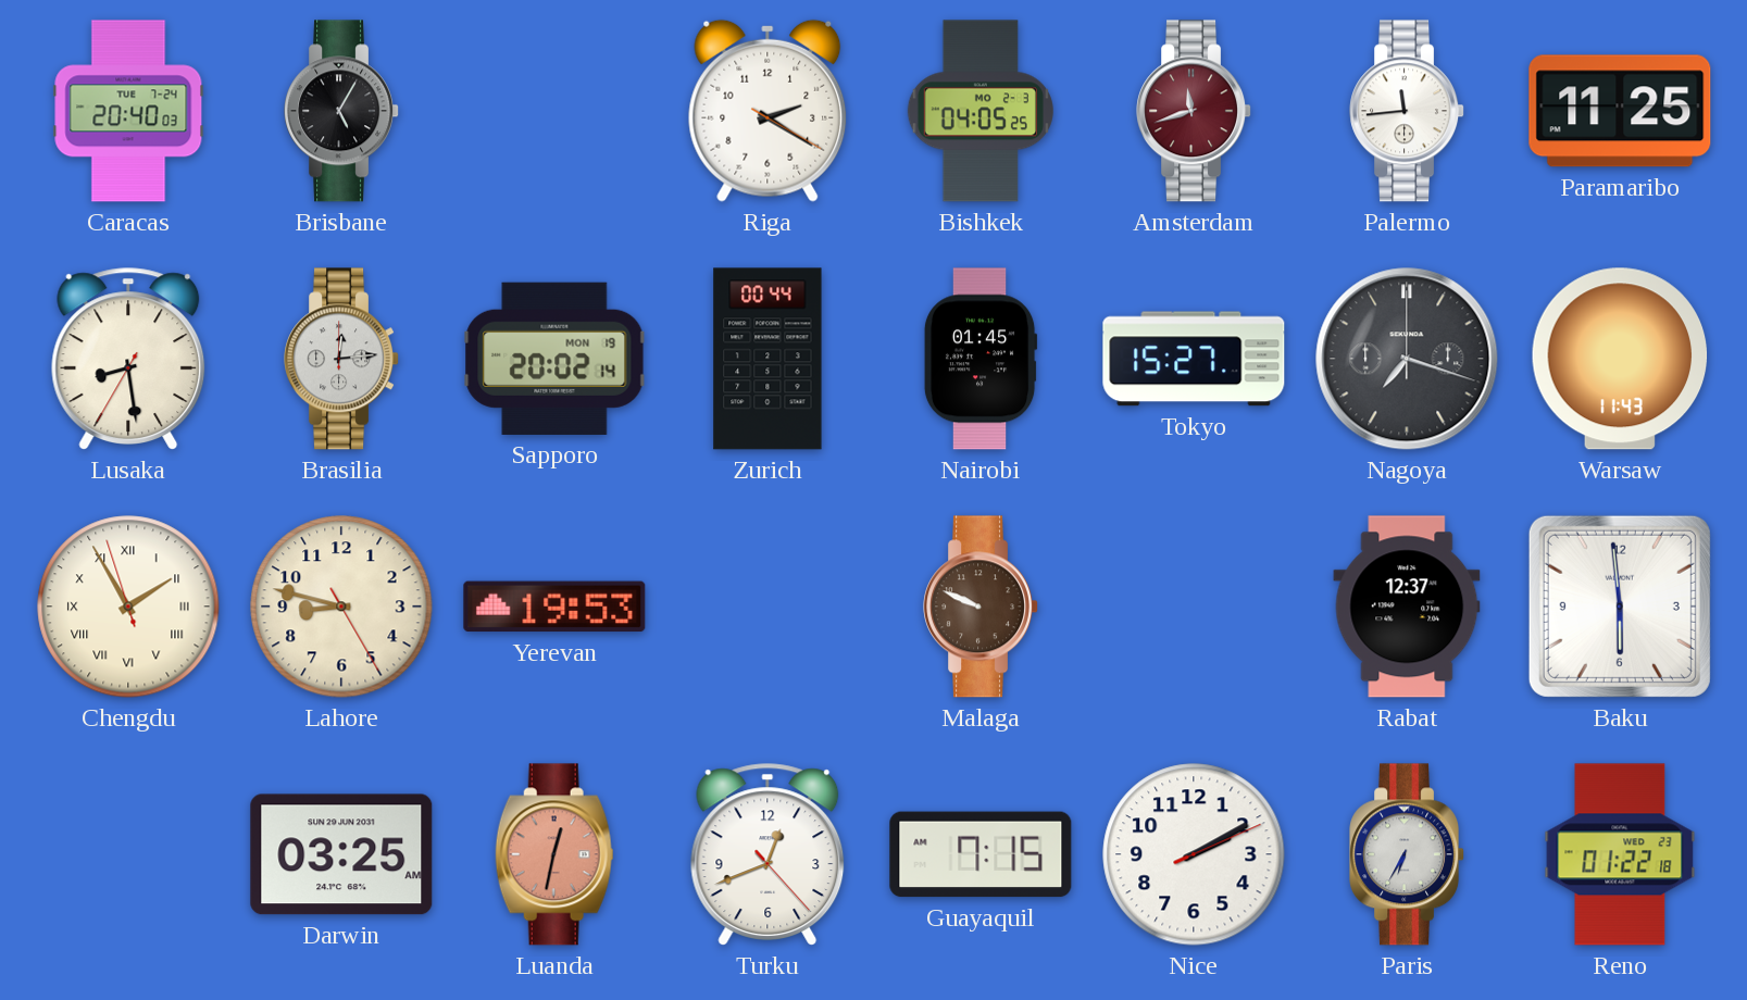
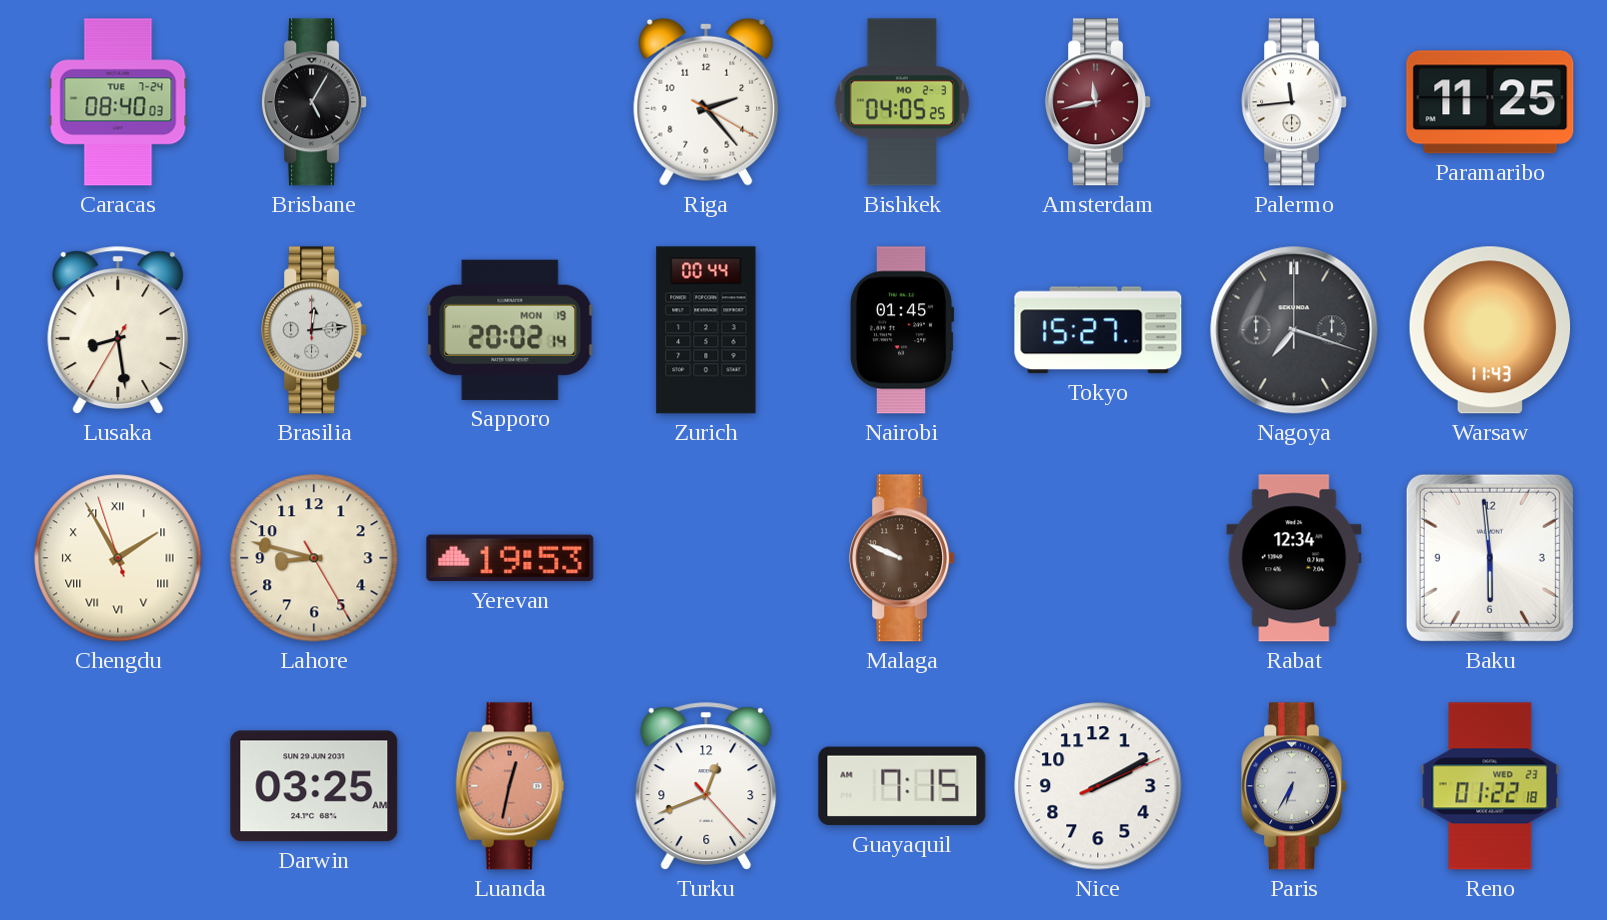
Caracas: 20:40 -> 08:40 (118, 102)
Riga: 2:20 -> 2:23 (706, 102)
Amsterdam: 11:42 -> 11:43 (1099, 102)
Rabat: 12:37 -> 12:34 (1294, 558)
